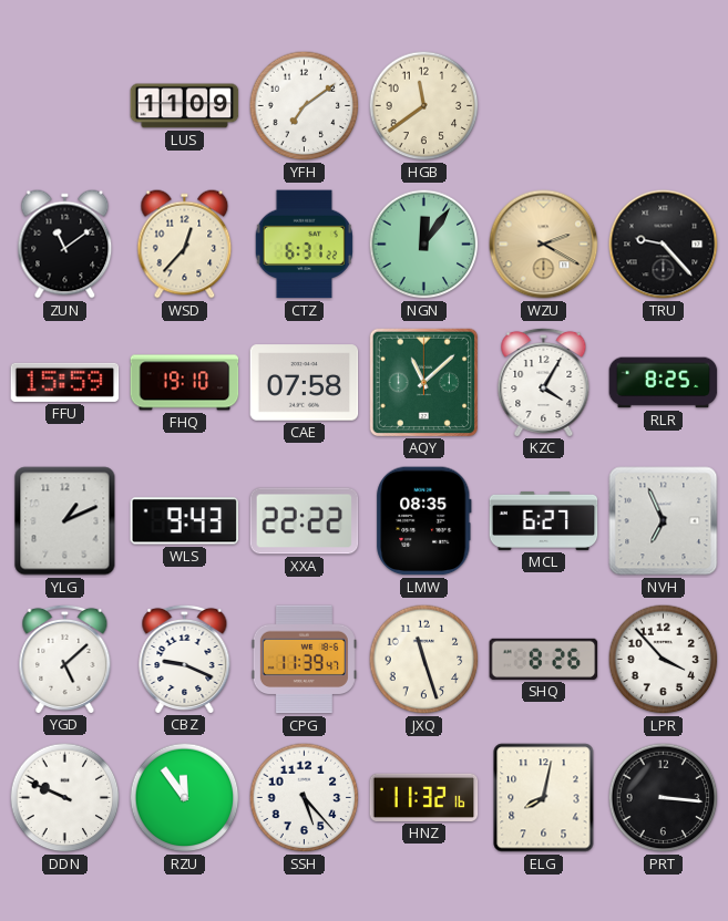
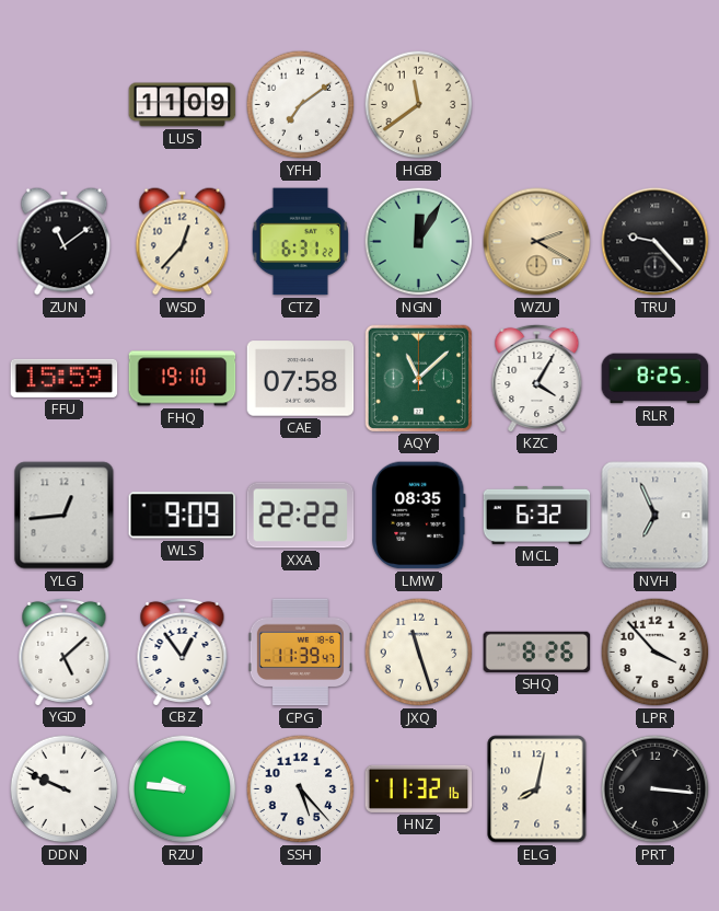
NGN: 12:06 -> 12:05 (419, 242)
YLG: 1:11 -> 12:44 (65, 516)
WLS: 9:43 -> 9:09 (183, 516)
MCL: 6:27 -> 6:32 (537, 515)
CBZ: 9:19 -> 12:54 (183, 651)
RZU: 11:54 -> 9:46 (183, 789)
